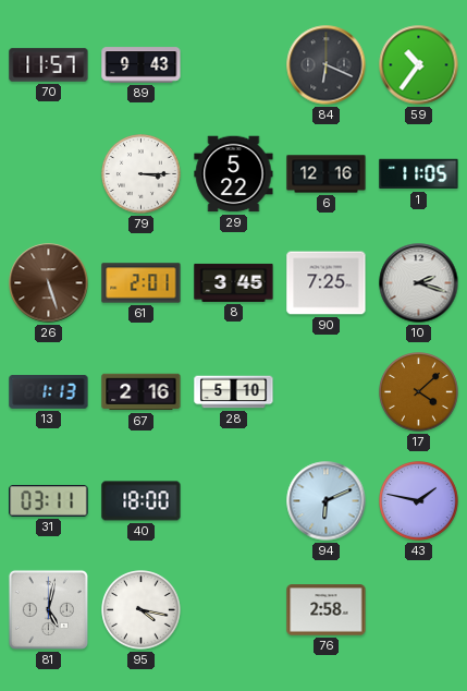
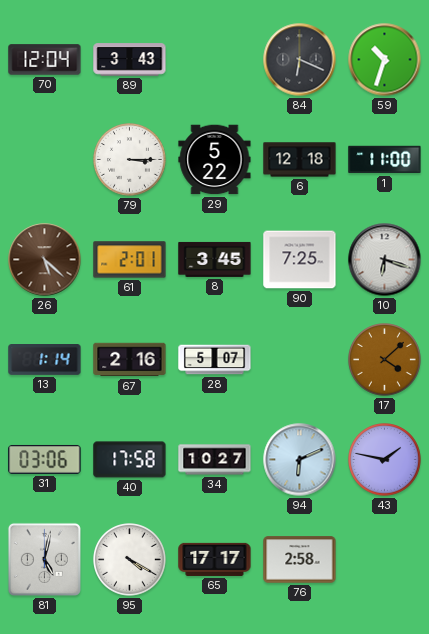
70: 11:57 -> 12:04 (45, 60)
89: 9:43 -> 3:43 (130, 60)
59: 10:36 -> 10:33 (385, 60)
6: 12:16 -> 12:18 (300, 160)
1: 11:05 -> 11:00 (385, 160)
26: 5:27 -> 5:22 (45, 260)
10: 2:18 -> 6:18 (385, 260)
13: 1:13 -> 1:14 (45, 360)
28: 5:10 -> 5:07 (215, 360)
31: 03:11 -> 03:06 (45, 459)
40: 18:00 -> 17:58 (130, 460)
34: none -> 10:27 (215, 460)
95: 4:17 -> 4:20 (130, 560)
65: none -> 17:17 (215, 559)
